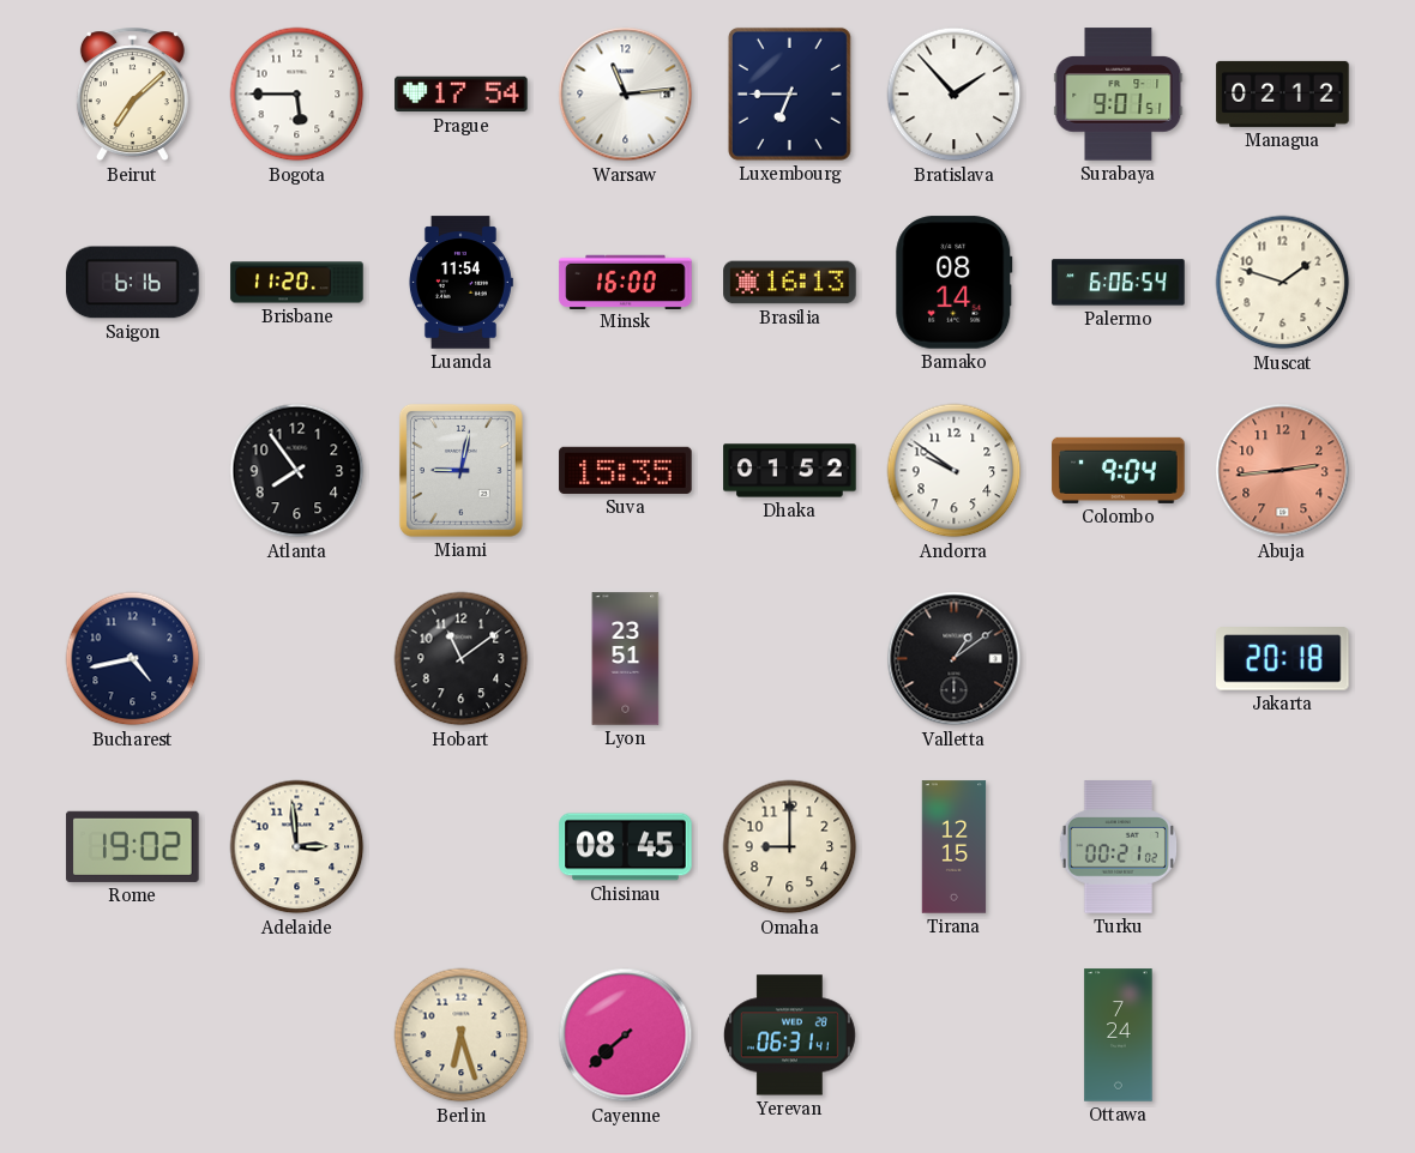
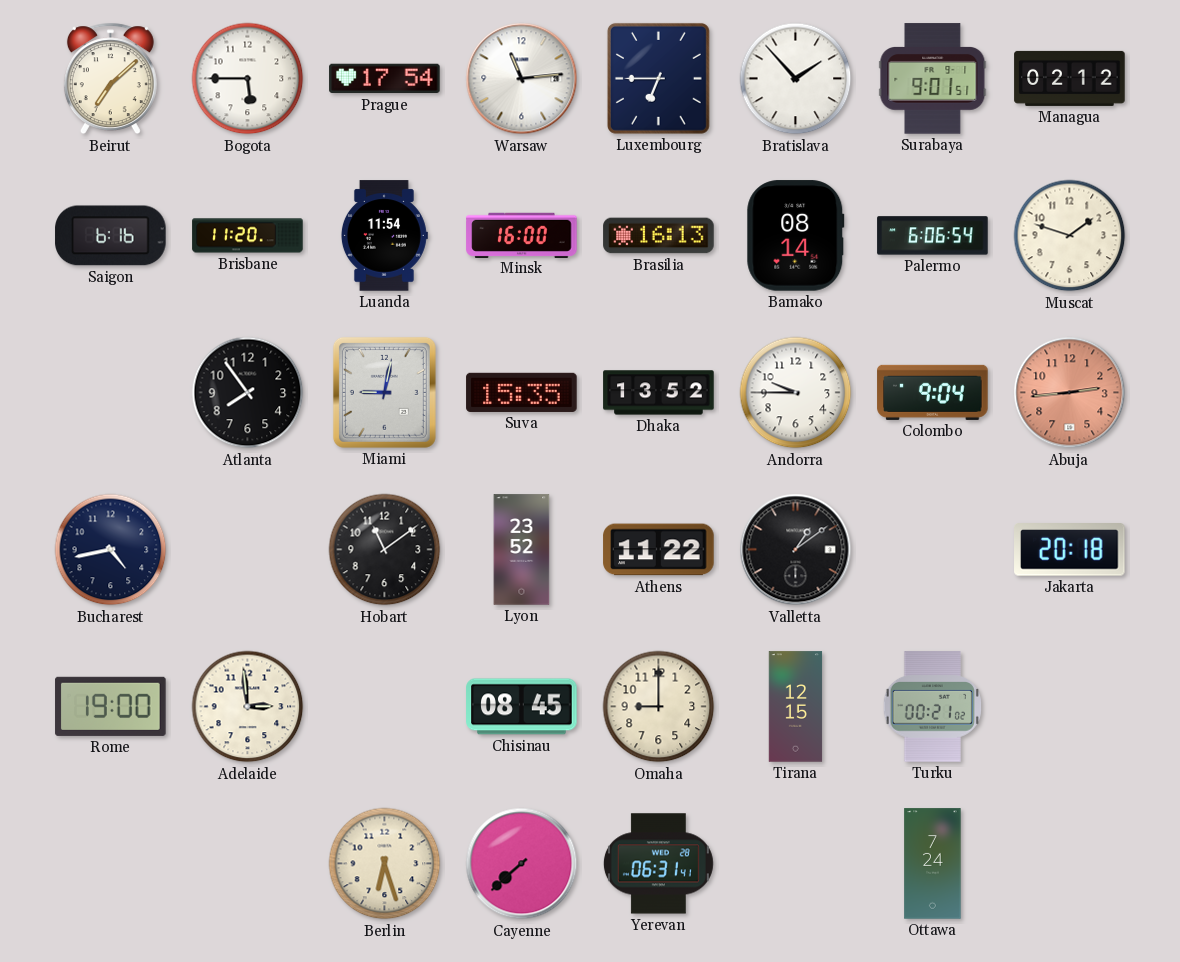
Dhaka: 01:52 -> 13:52 (659, 393)
Andorra: 9:51 -> 9:45 (796, 393)
Lyon: 23:51 -> 23:52 (522, 550)
Athens: none -> 11:22 (659, 550)
Rome: 19:02 -> 19:00 (111, 706)
